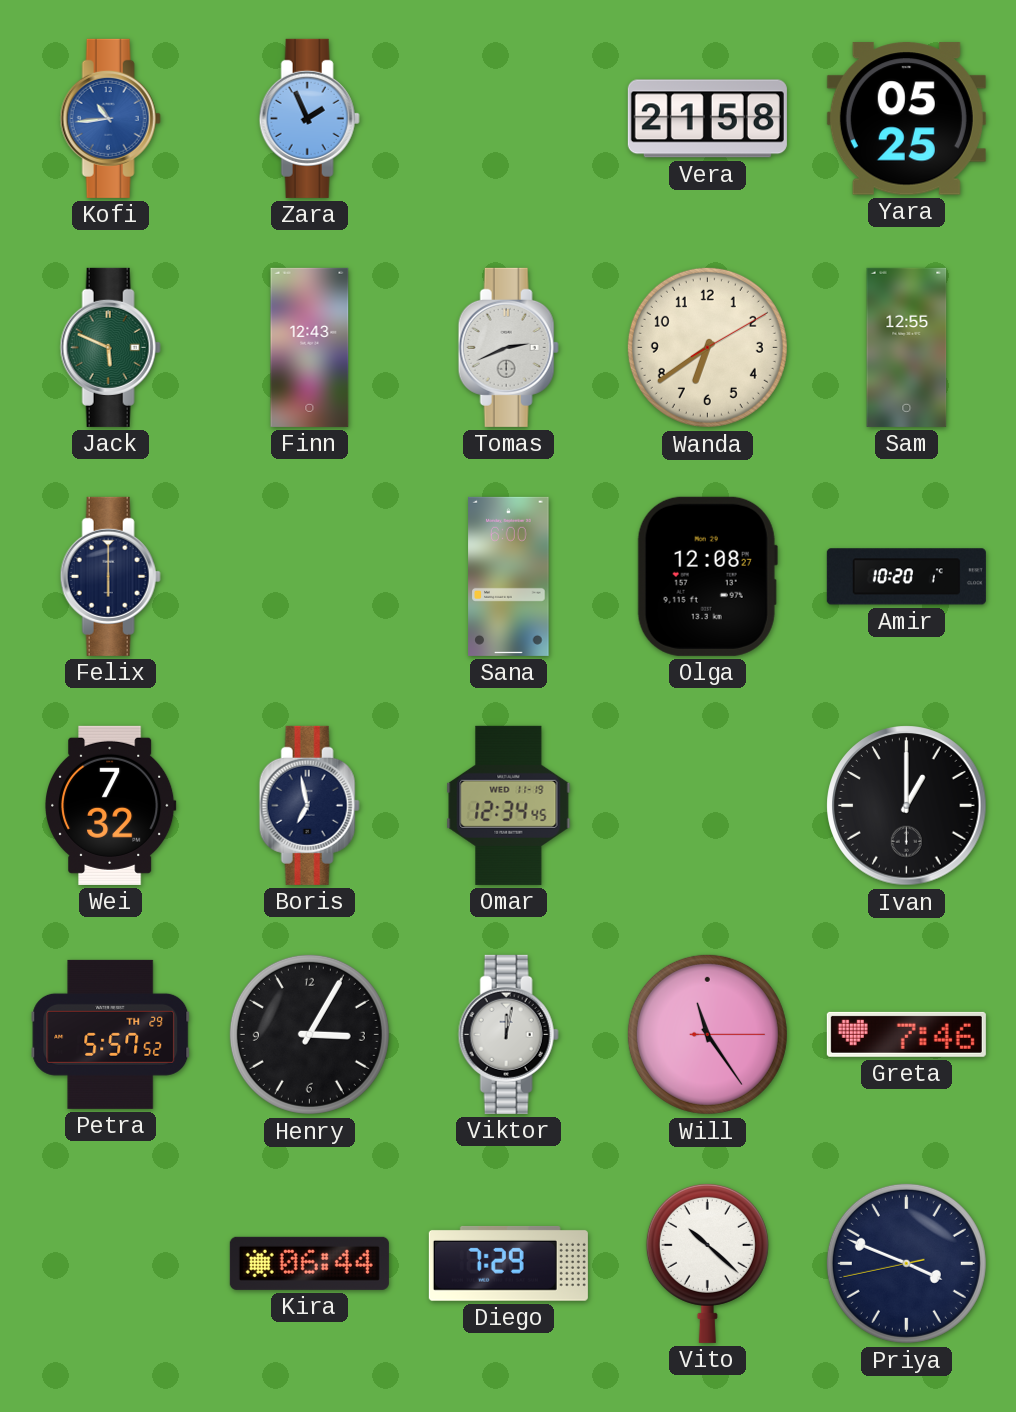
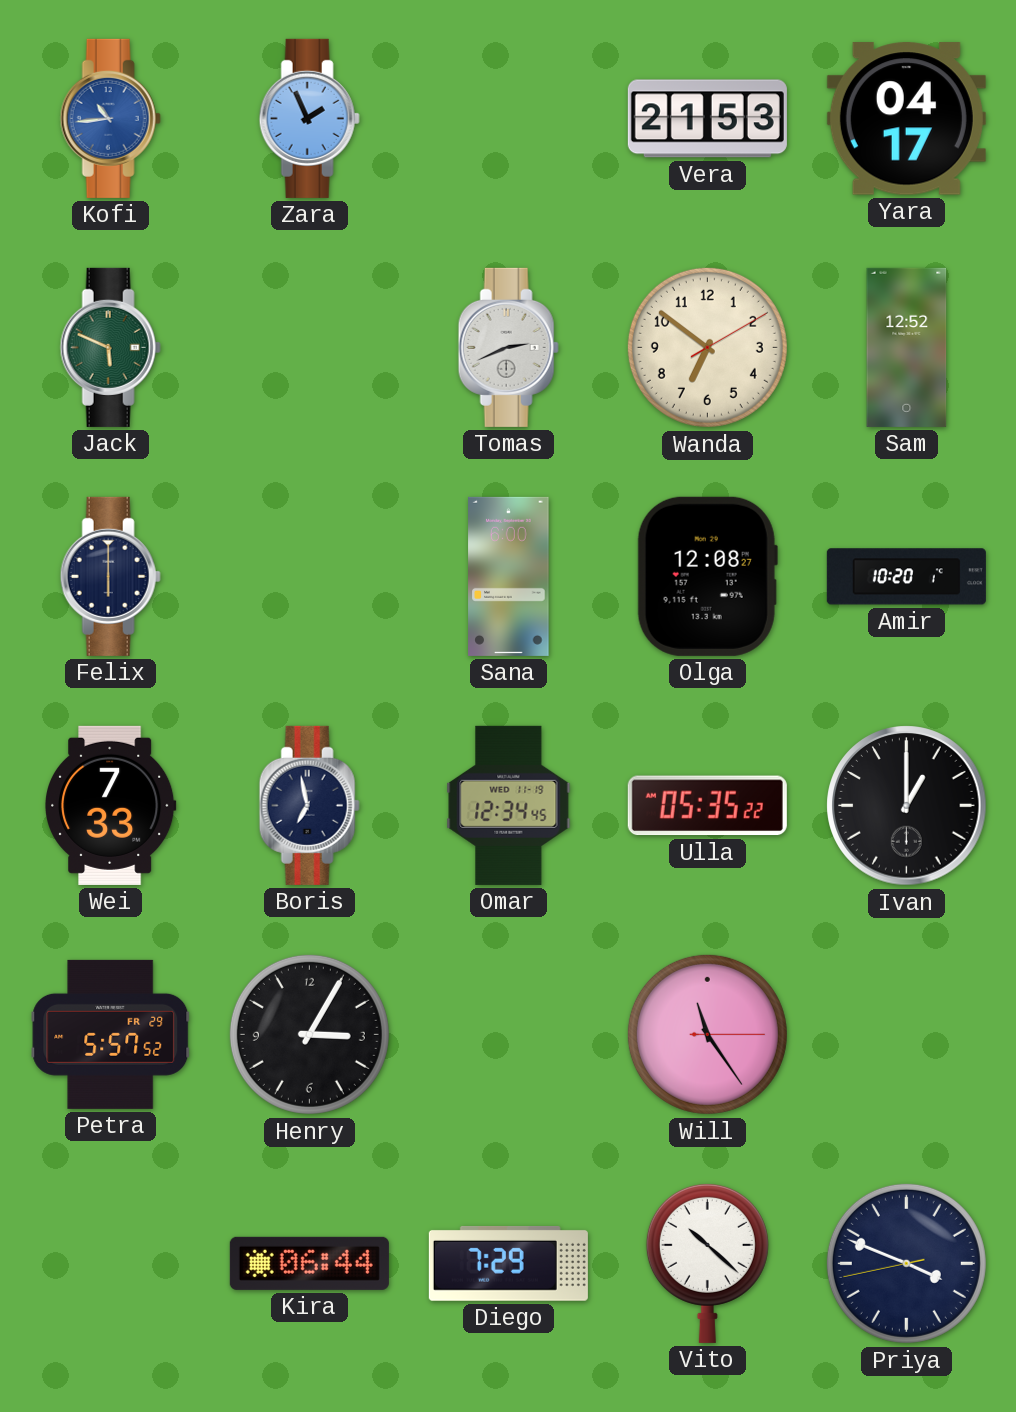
Vera: 21:58 -> 21:53 (707, 119)
Yara: 05:25 -> 04:17 (906, 119)
Finn: 12:43 -> none (310, 347)
Wanda: 6:39 -> 6:51 (707, 347)
Sam: 12:55 -> 12:52 (907, 347)
Wei: 7:32 -> 7:33 (111, 805)
Ulla: none -> 05:35 (707, 806)
Petra date: TH 29 -> FR 29 (111, 1034)
Viktor: 12:02 -> none (508, 1034)
Greta: 7:46 -> none (906, 1034)
